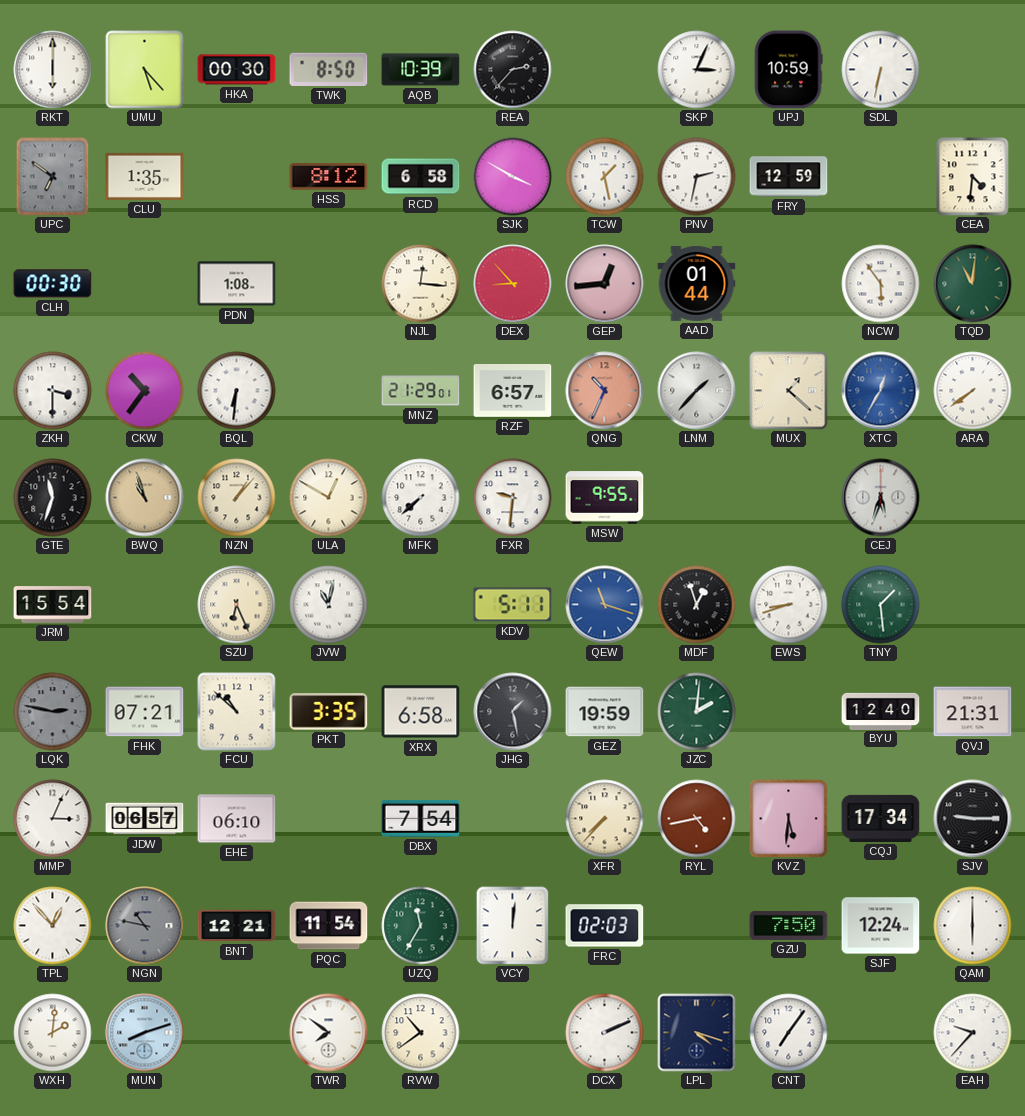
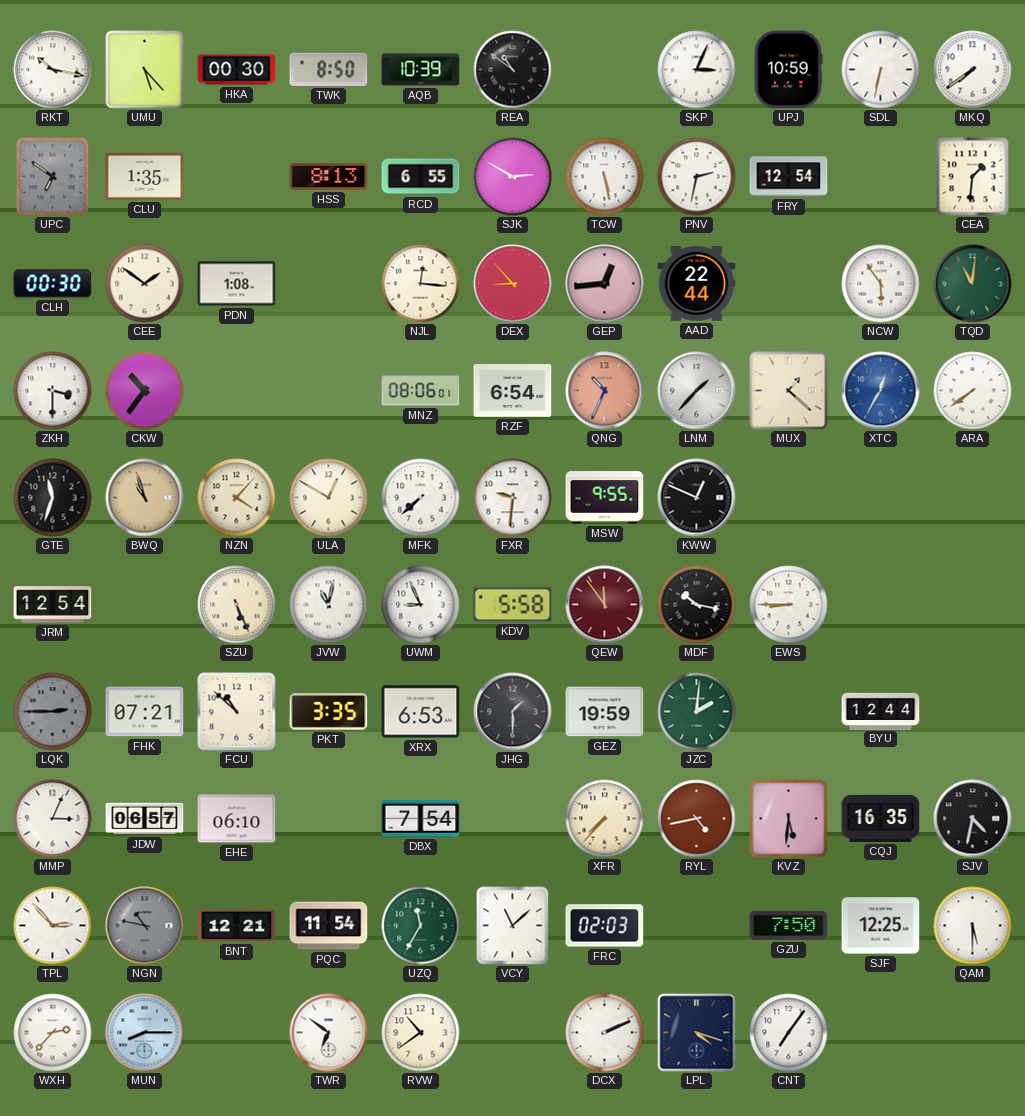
RKT: 6:00 -> 10:17 (53, 70)
REA: 2:37 -> 10:51 (513, 70)
MKQ: none -> 7:39 (973, 70)
HSS: 8:12 -> 8:13 (329, 177)
RCD: 6:58 -> 6:55 (421, 177)
SJK: 3:50 -> 2:50 (513, 177)
TCW: 1:28 -> 5:28 (605, 177)
FRY: 12:59 -> 12:54 (789, 177)
CEA: 4:31 -> 1:31 (973, 177)
CEE: none -> 1:51 (145, 284)
AAD: 01:44 -> 22:44 (697, 284)
BQL: 6:31 -> none (237, 391)
MNZ: 21:29 -> 08:06 (421, 391)
RZF: 6:57 -> 6:54 (513, 391)
NZN: 1:07 -> 4:07 (237, 498)
KWW: none -> 12:49 (697, 498)
CEJ: 5:33 -> none (881, 498)
JRM: 15:54 -> 12:54 (53, 605)
SZU: 6:26 -> 5:26 (237, 605)
UWM: none -> 8:56 (421, 605)
KDV: 5:11 -> 5:58 (513, 605)
QEW: 11:18 -> 11:54 (605, 605)
QEW dial: blue -> burgundy (605, 605)
MDF: 12:57 -> 10:17 (697, 605)
EWS: 8:42 -> 8:45 (789, 605)
TNY: 1:29 -> none (881, 605)
LQK: 2:47 -> 2:45 (53, 712)
XRX: 6:58 -> 6:53 (421, 712)
JHG: 1:28 -> 1:30 (513, 712)
BYU: 12:40 -> 12:44 (881, 711)
QVJ: 21:31 -> none (973, 712)
CQJ: 17:34 -> 16:35 (881, 818)
SJV: 9:15 -> 4:32 (973, 819)
TPL: 12:53 -> 2:53 (53, 926)
VCY: 12:01 -> 11:08 (513, 926)
SJF: 12:24 -> 12:25 (881, 926)
QAM: 6:00 -> 5:30 (973, 926)
WXH: 2:01 -> 2:37 (53, 1033)
MUN: 8:12 -> 8:15 (145, 1033)
TWR: 7:51 -> 6:51 (329, 1033)
EAH: 9:37 -> none (973, 1033)
